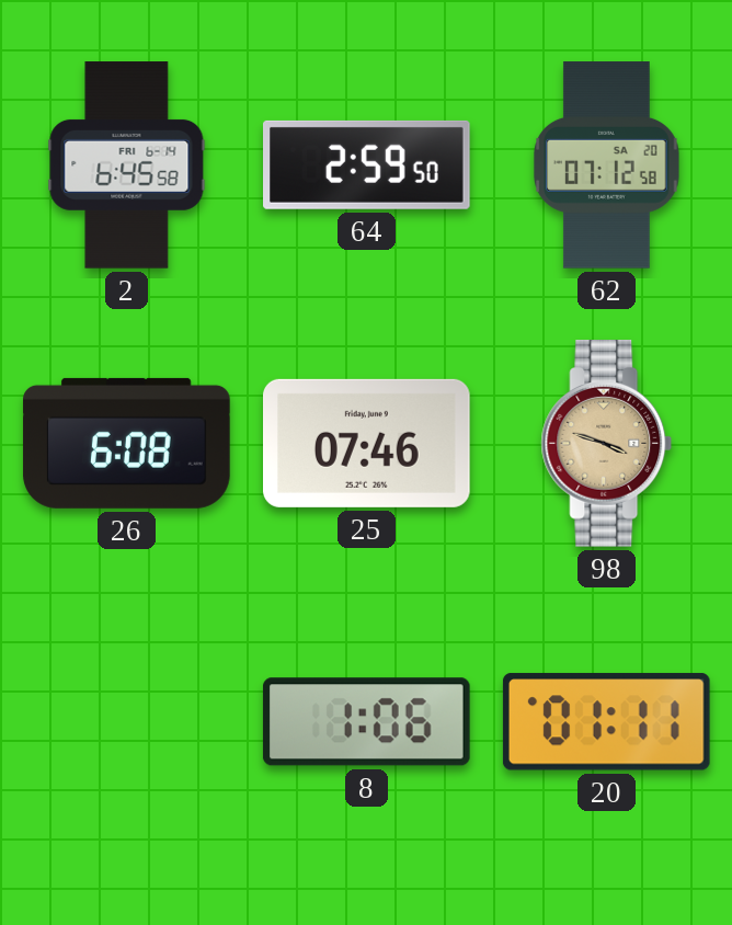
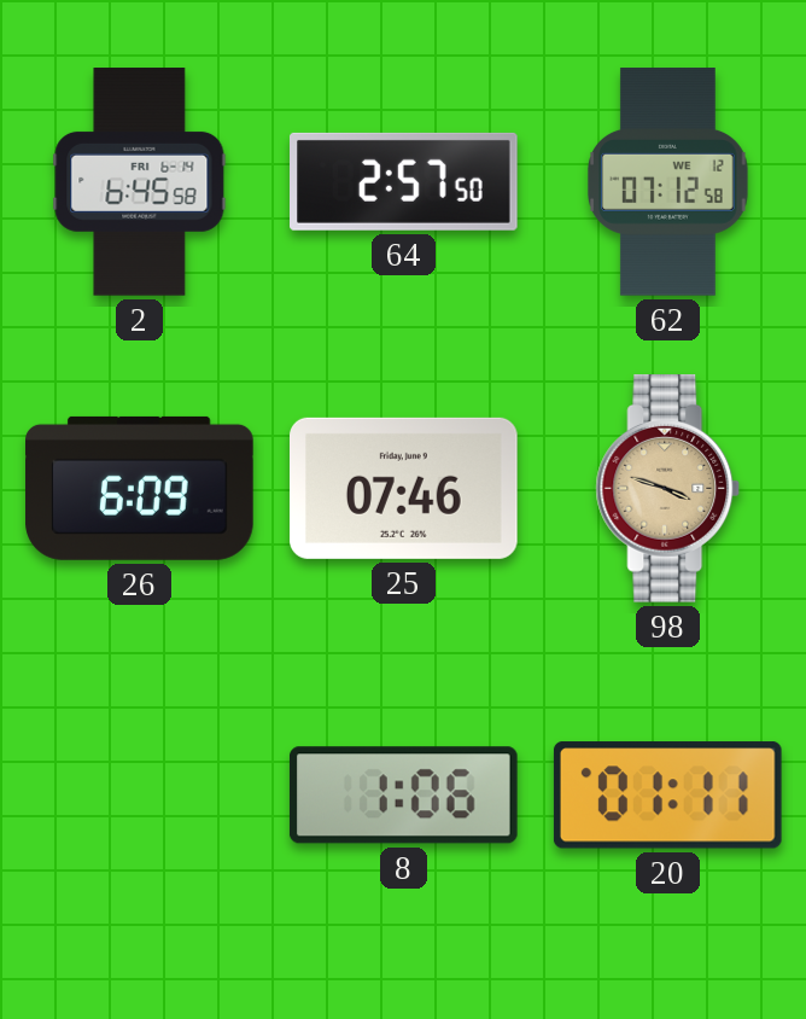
64: 2:59 -> 2:57 (404, 181)
62 date: SA 20 -> WE 12 (668, 182)
26: 6:08 -> 6:09 (140, 488)
